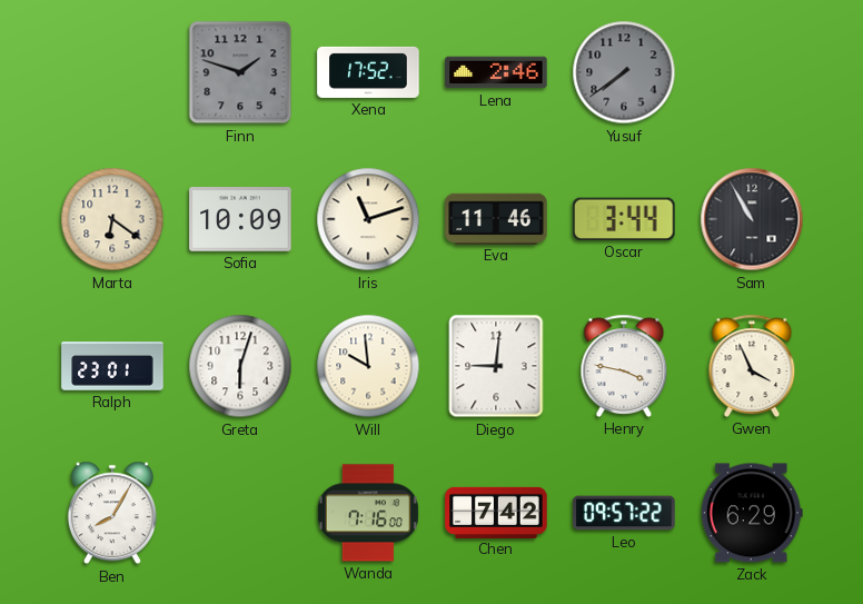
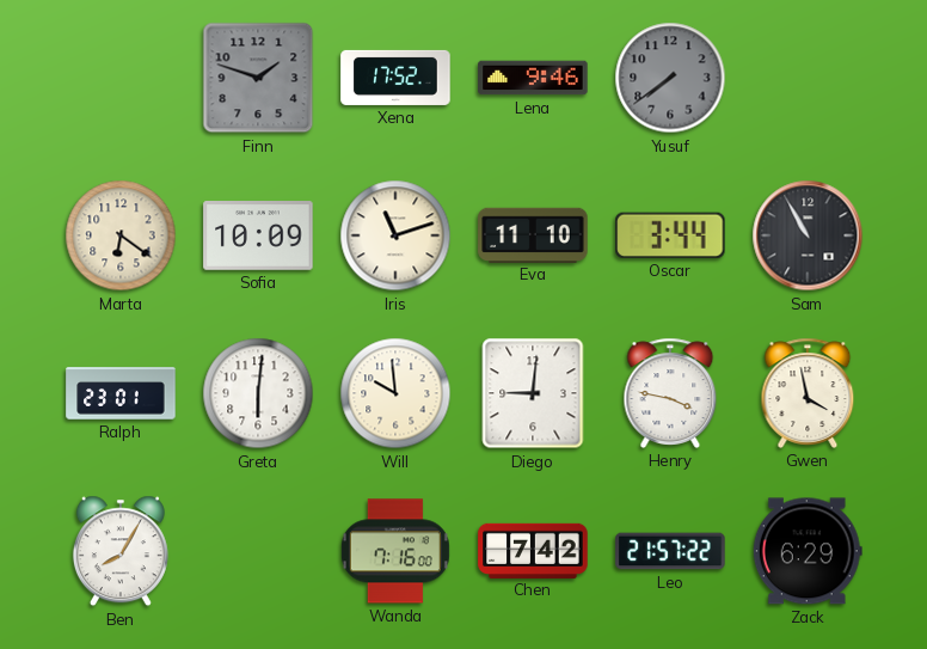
Lena: 2:46 -> 9:46 (533, 78)
Eva: 11:46 -> 11:10 (533, 234)
Greta: 6:03 -> 6:01 (258, 393)
Gwen: 3:56 -> 3:58 (808, 393)
Leo: 09:57 -> 21:57 (670, 551)
